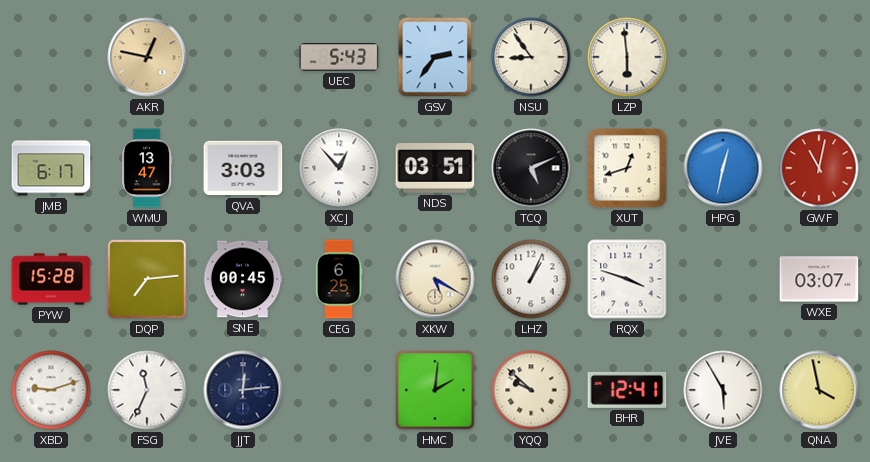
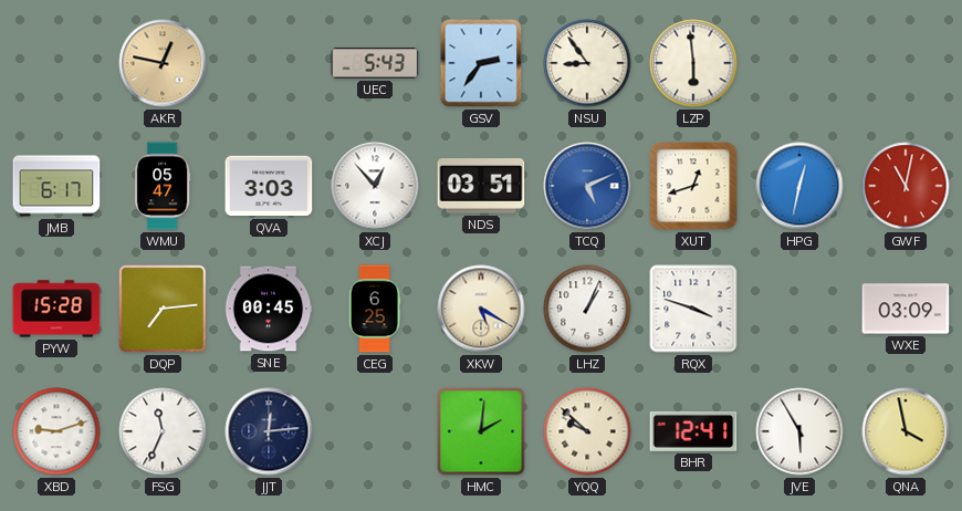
WMU: 13:47 -> 05:47 (163, 186)
TCQ dial: black -> blue (587, 186)
WXE: 03:07 -> 03:09 (906, 309)
